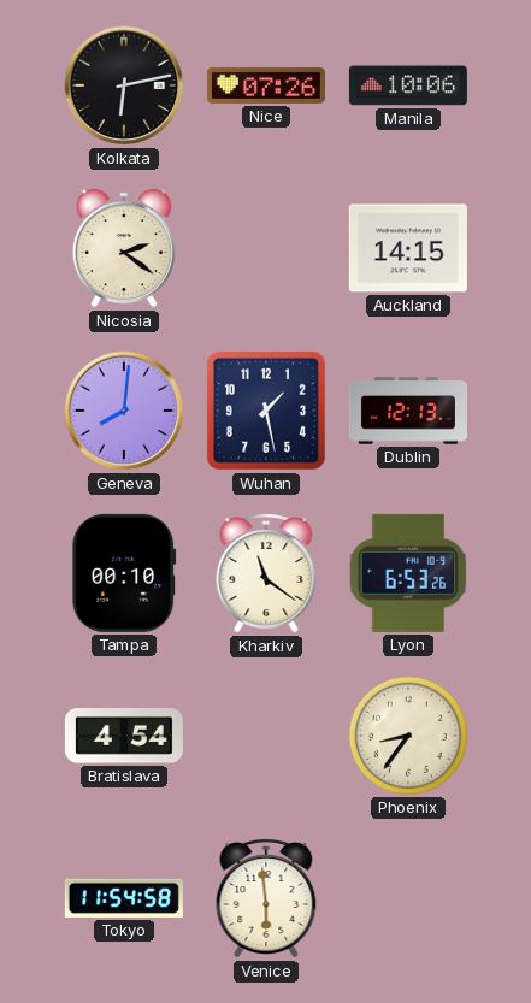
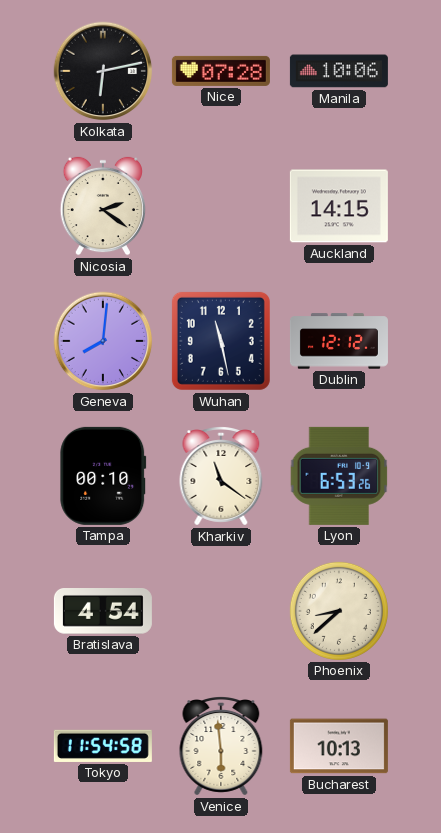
Nice: 07:26 -> 07:28 (221, 71)
Wuhan: 1:28 -> 11:28 (221, 341)
Dublin: 12:13 -> 12:12 (339, 341)
Phoenix: 8:36 -> 8:38 (339, 611)
Bucharest: none -> 10:13 (339, 746)
